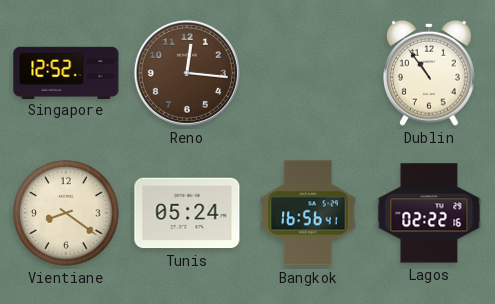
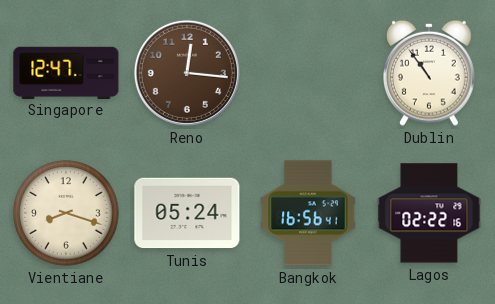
Singapore: 12:52 -> 12:47 (66, 72)
Vientiane: 8:21 -> 8:18 (66, 213)
